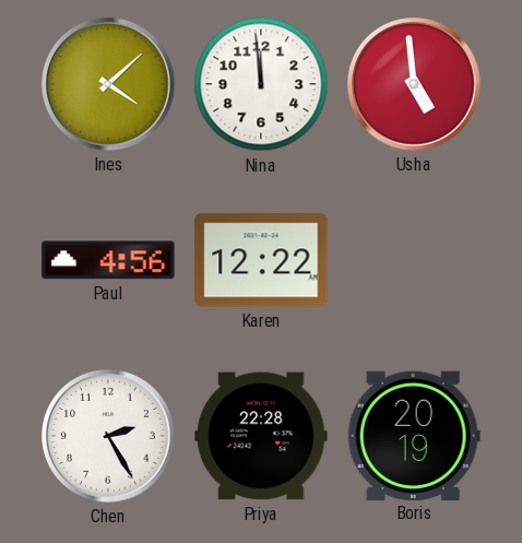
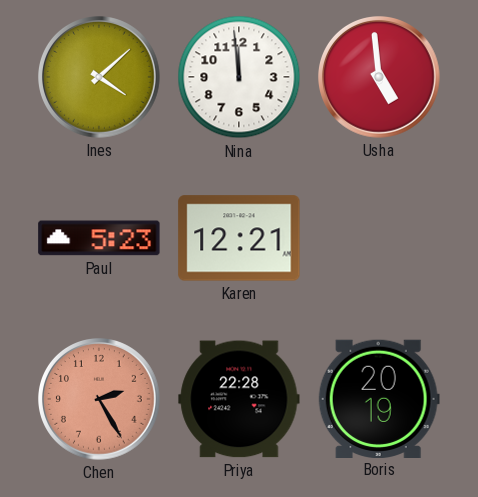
Paul: 4:56 -> 5:23 (99, 238)
Karen: 12:22 -> 12:21 (239, 238)
Chen dial: white -> salmon (100, 400)
